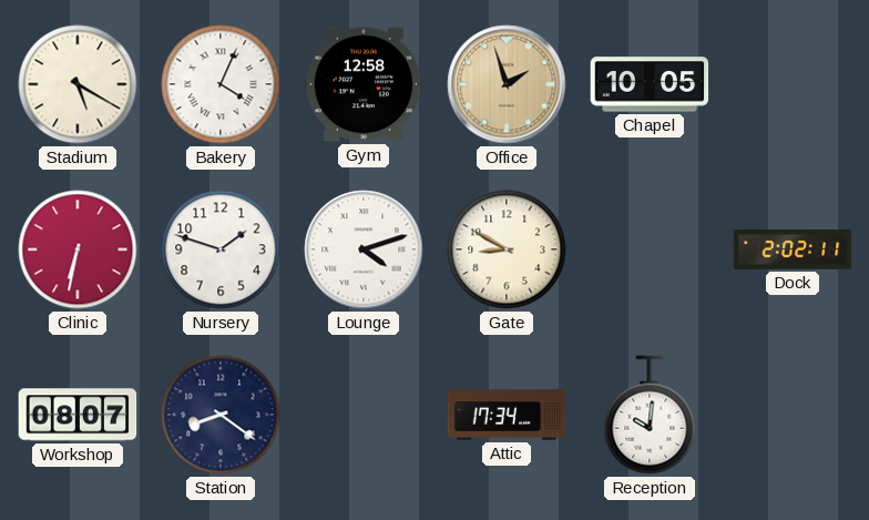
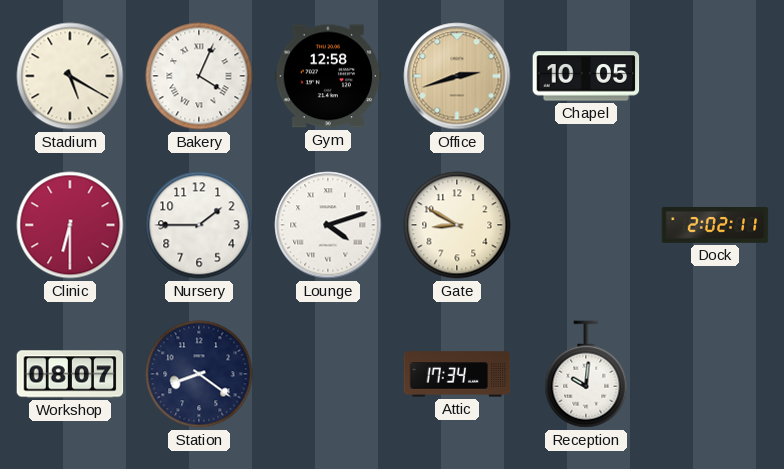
Office: 1:57 -> 2:42 (457, 76)
Clinic: 6:32 -> 6:30 (70, 225)
Nursery: 1:48 -> 1:45 (199, 225)
